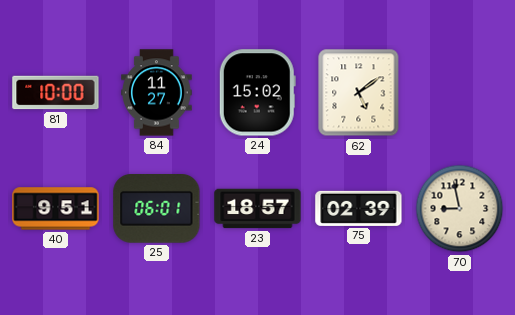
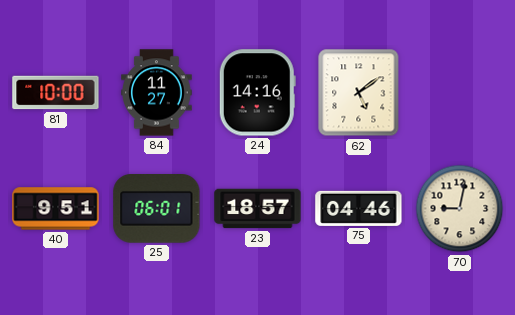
24: 15:02 -> 14:16 (257, 93)
75: 02:39 -> 04:46 (359, 208)
70: 8:58 -> 9:02 (460, 209)
